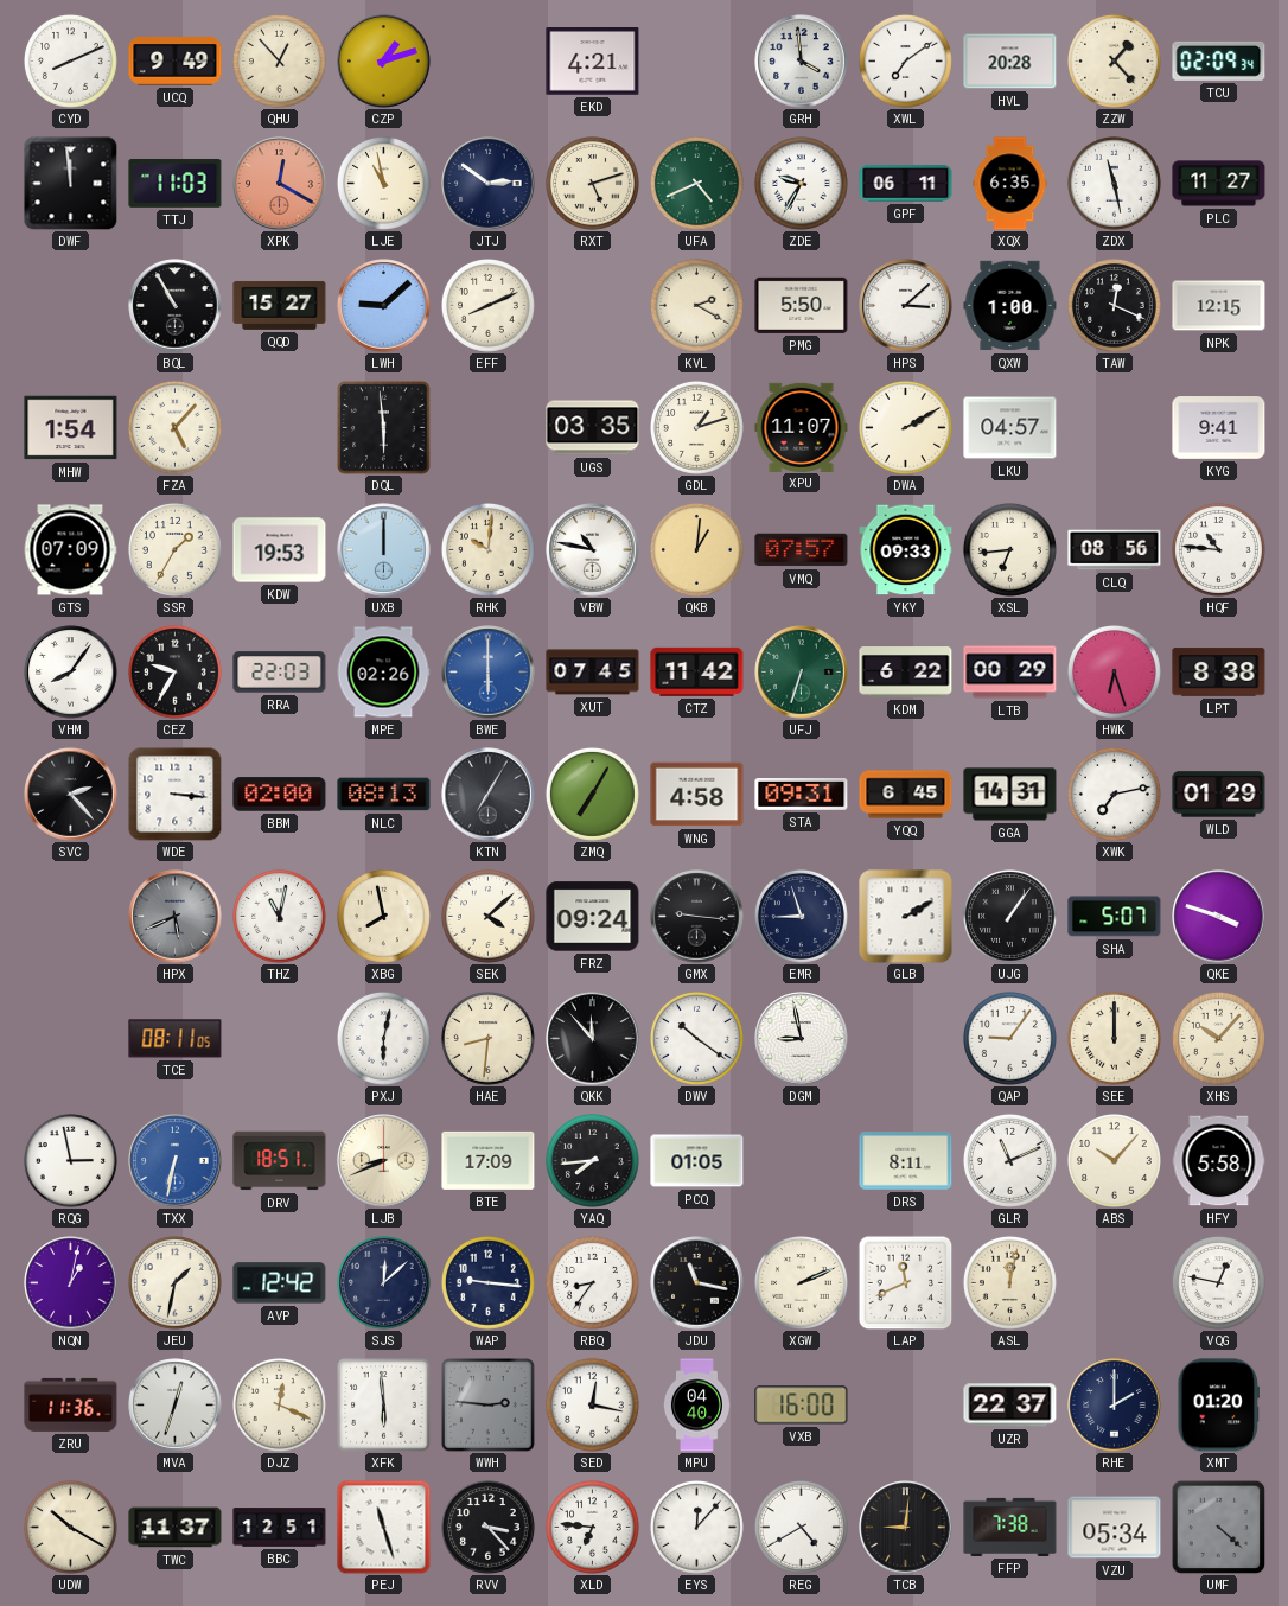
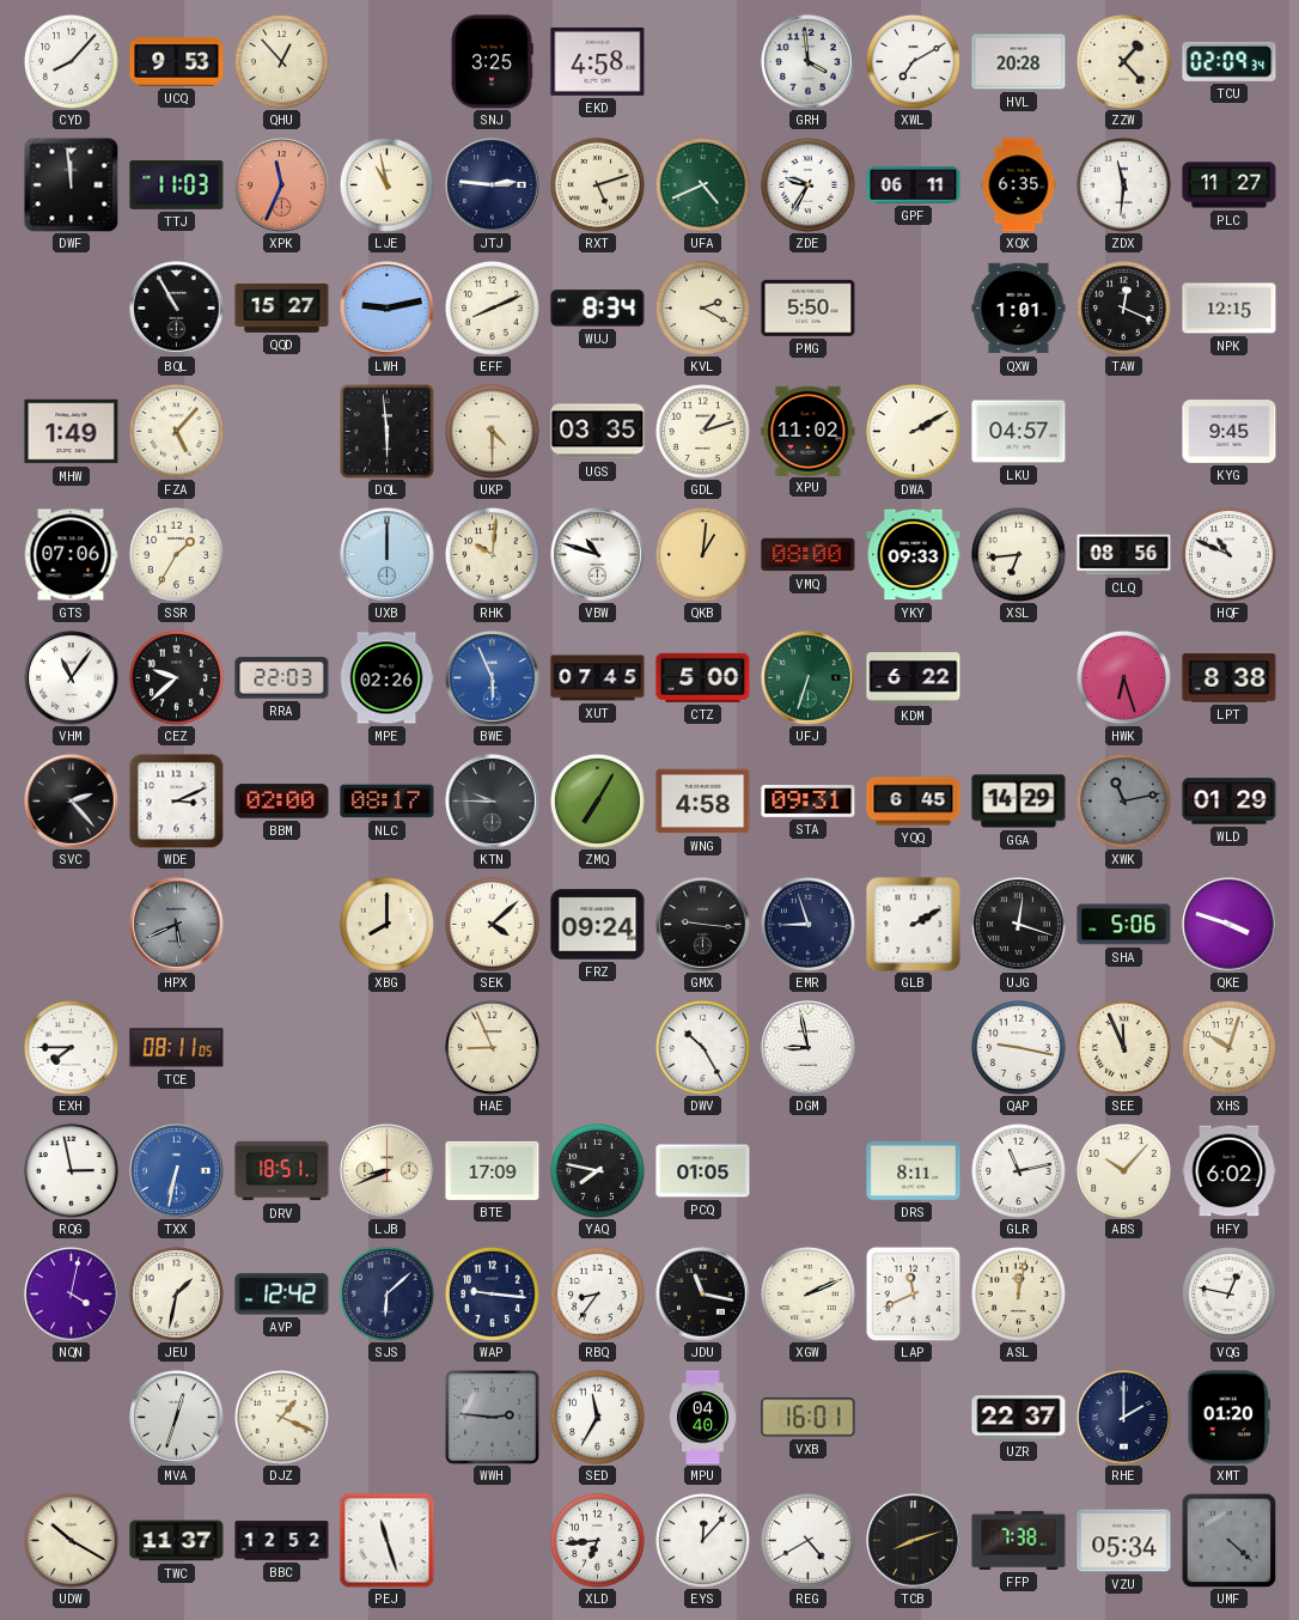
CYD: 8:11 -> 8:07 (71, 61)
UCQ: 9:49 -> 9:53 (177, 62)
CZP: 1:12 -> none (384, 62)
SNJ: none -> 3:25 (492, 62)
EKD: 4:21 -> 4:58 (598, 62)
XWL: 7:09 -> 7:10 (913, 61)
XPK: 12:20 -> 11:34 (282, 185)
JTJ: 2:51 -> 2:46 (493, 185)
ZDX: 11:28 -> 11:31 (1123, 184)
LWH: 9:08 -> 9:13 (388, 309)
WUJ: none -> 8:34 (598, 309)
HPS: 3:08 -> none (906, 306)
QXW: 1:00 -> 1:01 (1019, 309)
MHW: 1:54 -> 1:49 (72, 432)
UKP: none -> 4:30 (492, 431)
XPU: 11:07 -> 11:02 (809, 431)
KYG: 9:41 -> 9:45 (1230, 432)
GTS: 07:09 -> 07:06 (71, 555)
KDW: 19:53 -> none (280, 550)
VBW: 10:47 -> 10:48 (598, 555)
VMQ: 07:57 -> 08:00 (809, 555)
HQF: 10:46 -> 10:49 (1228, 554)
VHM: 8:06 -> 11:06 (72, 678)
CEZ: 9:35 -> 9:38 (176, 677)
BWE: 6:00 -> 5:56 (493, 678)
CTZ: 11:42 -> 5:00 (703, 677)
LTB: 00:29 -> none (1010, 673)
WDE: 3:16 -> 3:11 (176, 800)
NLC: 08:13 -> 08:17 (388, 802)
KTN: 7:05 -> 9:45 (493, 802)
GGA: 14:31 -> 14:29 (1019, 802)
XWK: 7:13 -> 11:13 (1123, 800)
XWK dial: white -> grey (1123, 800)
THZ: 11:02 -> none (279, 916)
XBG: 7:58 -> 8:00 (386, 924)
UJG: 1:06 -> 12:18 (1018, 924)
SHA: 5:07 -> 5:06 (1124, 925)
EXH: none -> 7:45 (71, 1047)
PXJ: 6:02 -> none (383, 1038)
HAE: 8:31 -> 8:56 (492, 1047)
QKK: 11:53 -> none (593, 1039)
DWV: 10:21 -> 10:25 (702, 1047)
QAP: 9:06 -> 9:17 (1018, 1047)
SEE: 12:00 -> 11:56 (1123, 1047)
XHS: 10:07 -> 10:03 (1228, 1047)
YAQ: 7:44 -> 7:47 (597, 1170)
GLR: 11:11 -> 11:13 (1018, 1170)
HFY: 5:58 -> 6:02 (1230, 1171)
NQN: 1:02 -> 4:02 (72, 1295)
SJS: 12:08 -> 6:08 (386, 1293)
ZRU: 11:36 -> none (71, 1404)
DJZ: 12:19 -> 1:19 (281, 1417)
XFK: 5:59 -> none (384, 1406)
SED: 12:17 -> 11:35 (597, 1417)
VXB: 16:00 -> 16:01 (809, 1418)
BBC: 12:51 -> 12:52 (282, 1541)
RVV: 3:23 -> none (489, 1528)
XLD: 6:46 -> 6:44 (597, 1540)
TCB: 9:01 -> 8:12 (914, 1541)
